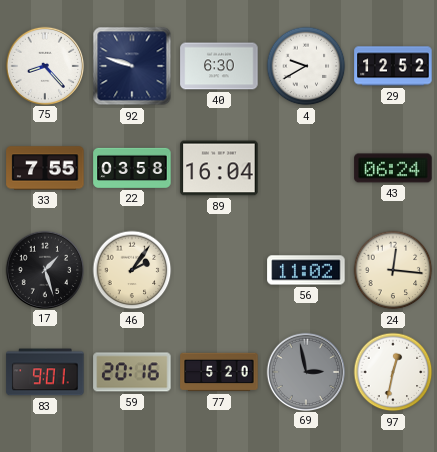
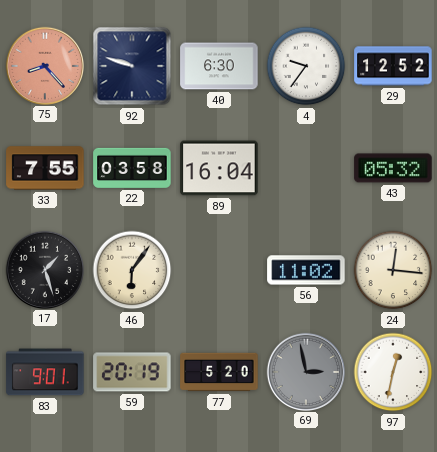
75 dial: white -> salmon (44, 65)
4: 9:40 -> 9:36 (306, 66)
43: 06:24 -> 05:32 (393, 168)
46: 2:06 -> 6:06 (132, 270)
59: 20:16 -> 20:19 (132, 372)
